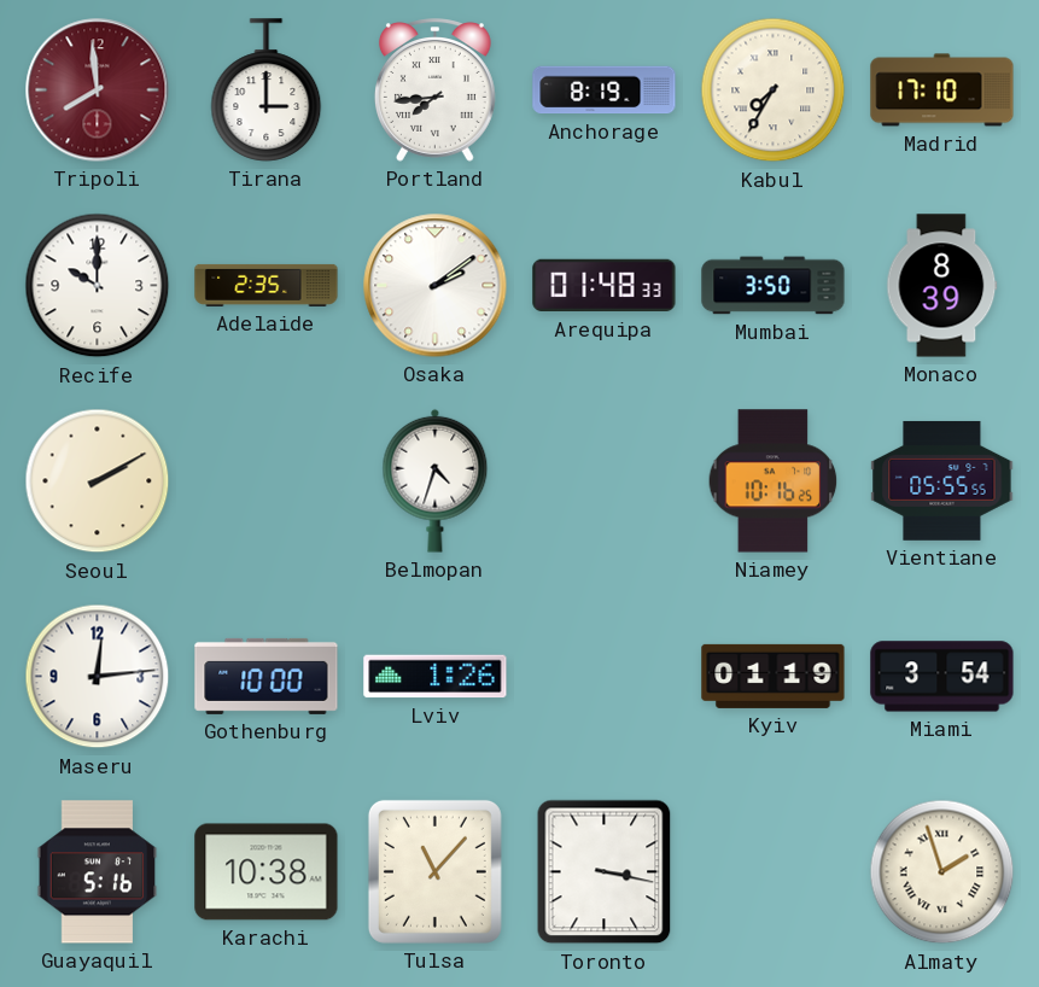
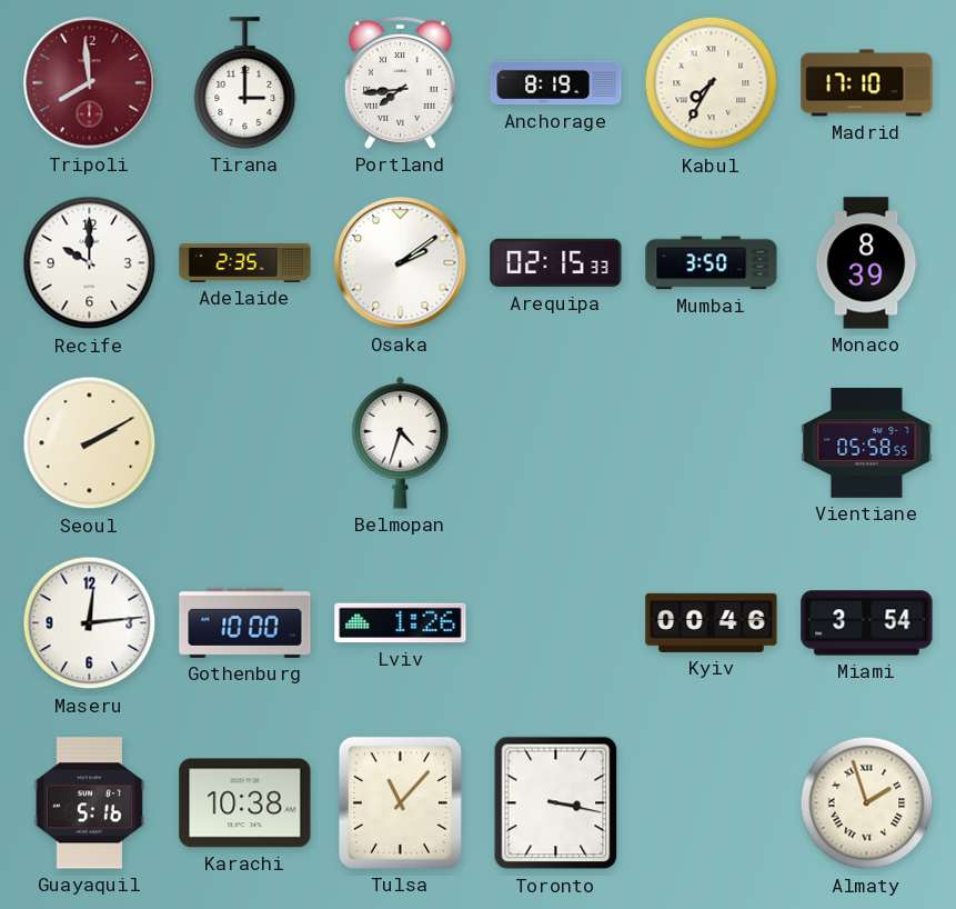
Arequipa: 01:48 -> 02:15 (556, 263)
Niamey: 10:16 -> none (774, 481)
Vientiane: 05:55 -> 05:58 (867, 442)
Kyiv: 01:19 -> 00:46 (712, 622)
